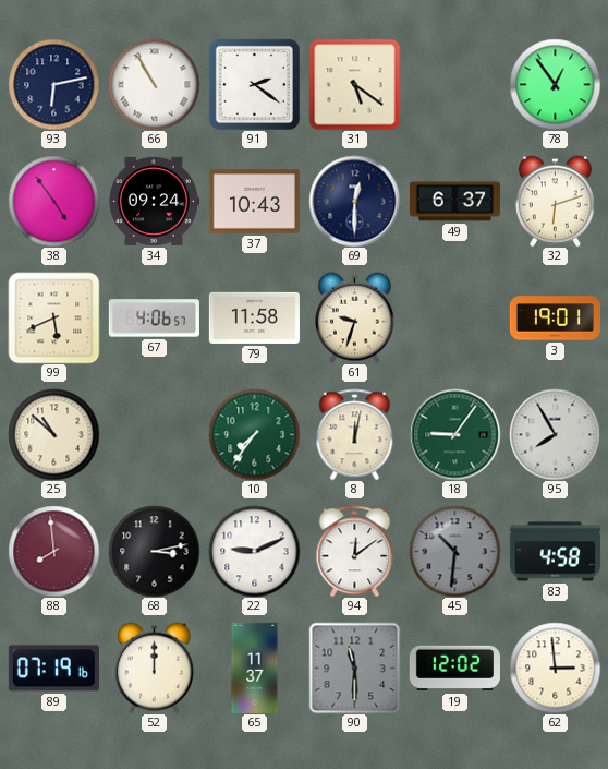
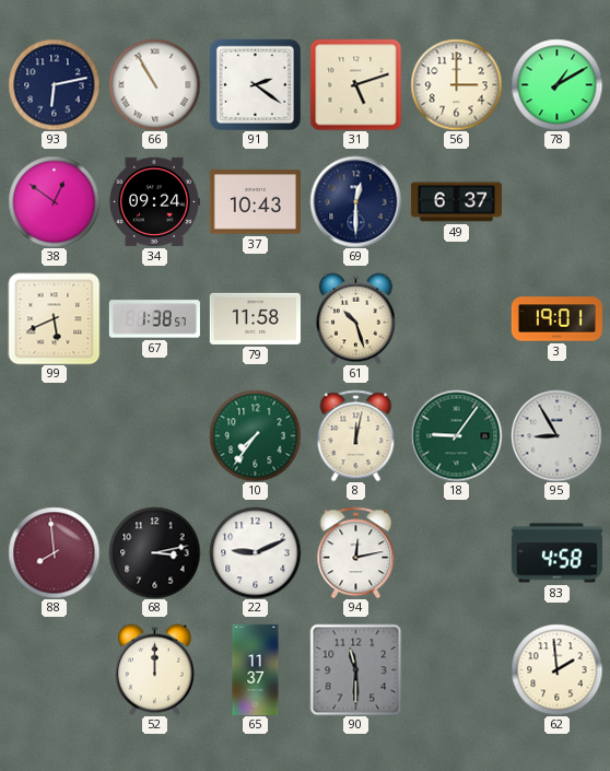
31: 5:21 -> 5:12 (355, 84)
56: none -> 3:00 (456, 84)
78: 12:54 -> 1:10 (556, 84)
38: 4:54 -> 12:51 (54, 201)
32: 6:12 -> none (555, 201)
67: 4:06 -> 1:38 (154, 319)
61: 9:33 -> 10:27 (355, 318)
25: 10:52 -> none (53, 434)
95: 7:55 -> 8:55 (556, 435)
94: 12:09 -> 12:13 (356, 552)
45: 10:31 -> none (454, 551)
89: 07:19 -> none (53, 669)
19: 12:02 -> none (454, 669)
62: 2:59 -> 1:59 (556, 669)
